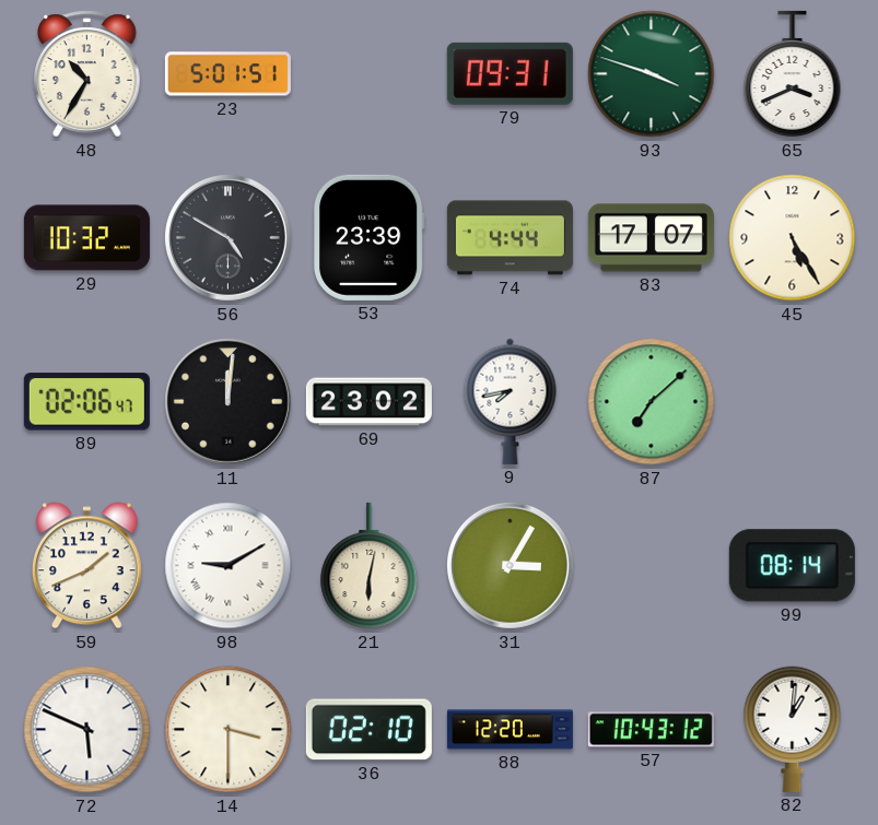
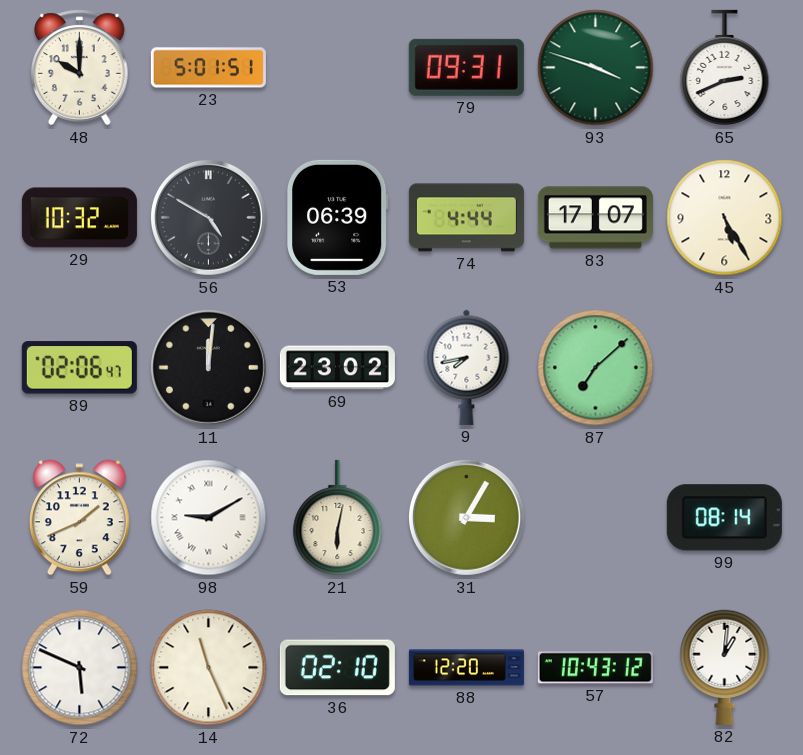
48: 10:35 -> 10:00 (80, 68)
65: 3:41 -> 2:41 (725, 68)
53: 23:39 -> 06:39 (338, 217)
14: 3:30 -> 11:26 (209, 668)
